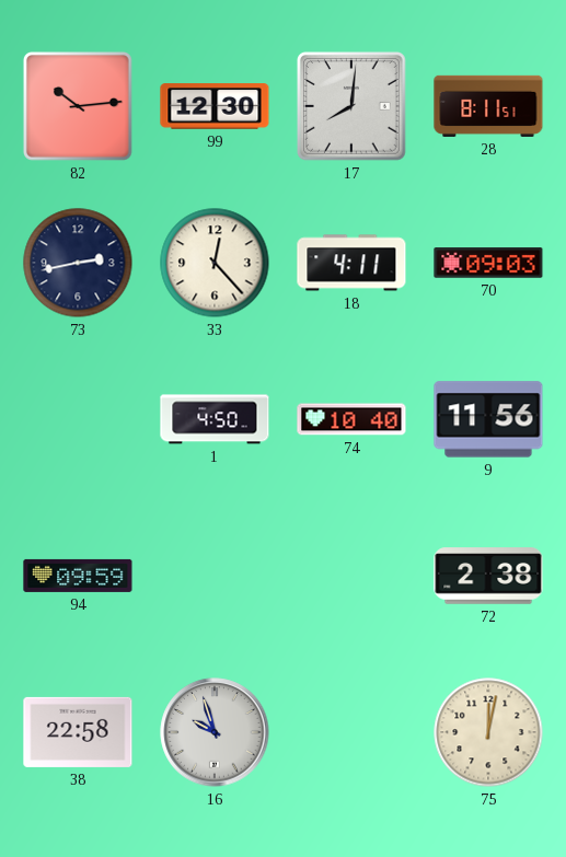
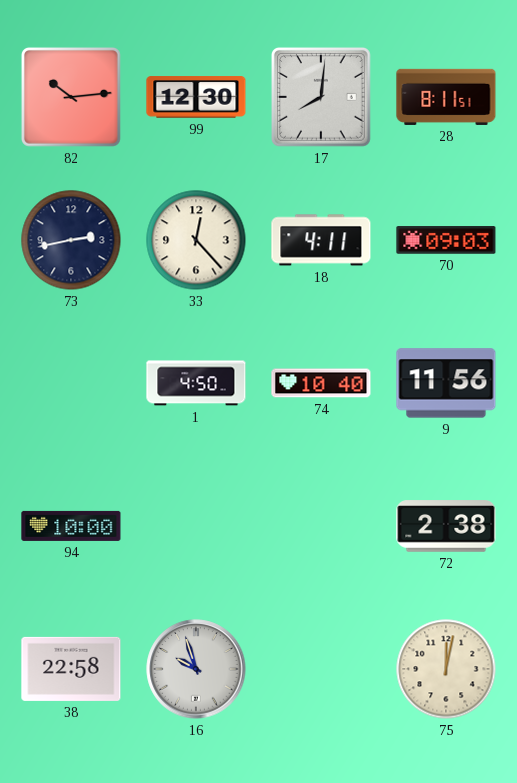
94: 09:59 -> 10:00 (71, 526)
